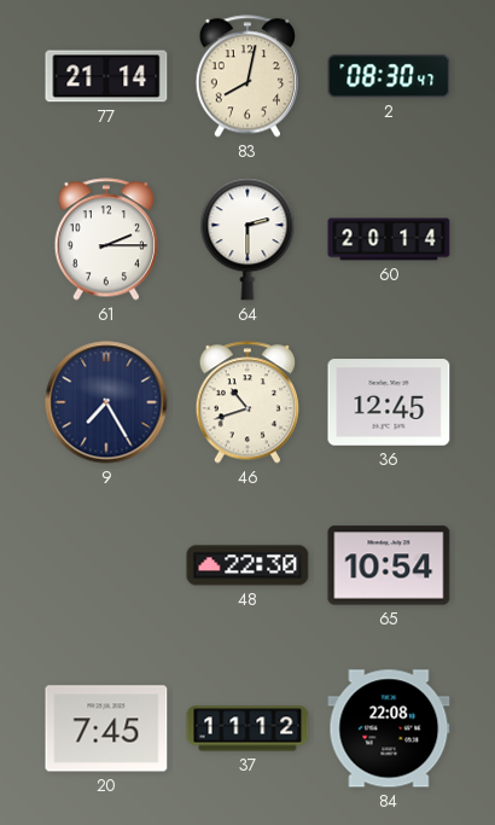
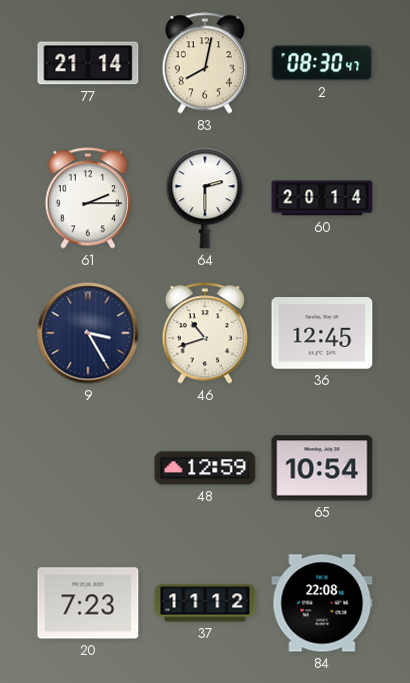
9: 7:25 -> 3:25 (88, 333)
48: 22:30 -> 12:59 (205, 468)
20: 7:45 -> 7:23 (88, 603)
